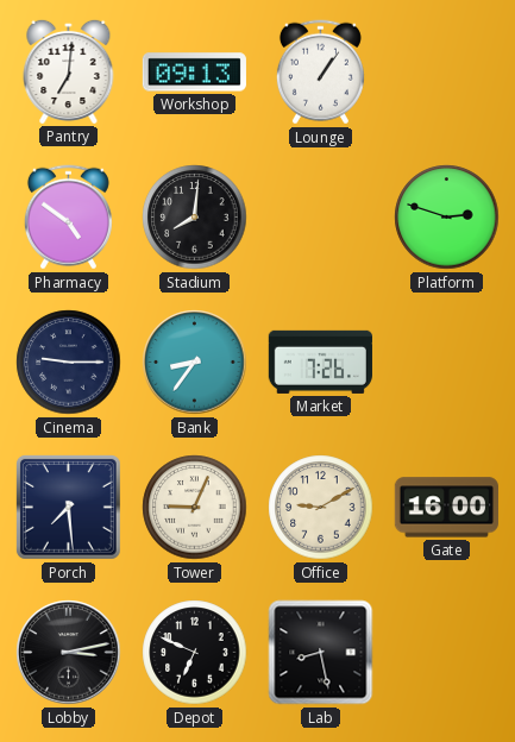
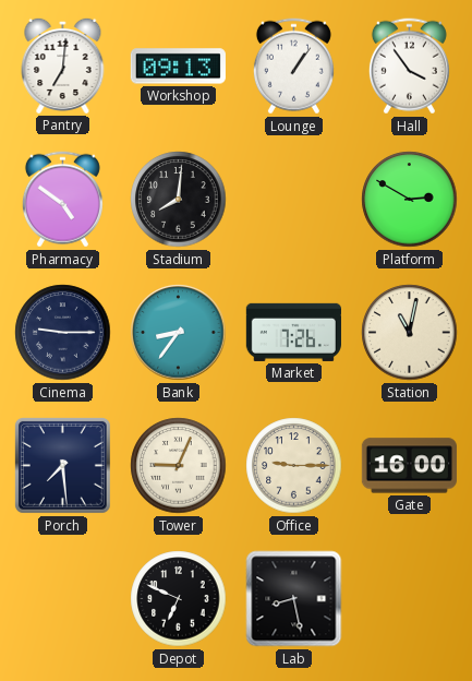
Hall: none -> 3:54 (409, 67)
Platform: 2:48 -> 2:50 (410, 200)
Station: none -> 11:02 (410, 333)
Office: 9:10 -> 9:15 (294, 466)
Lobby: 3:13 -> none (69, 653)
